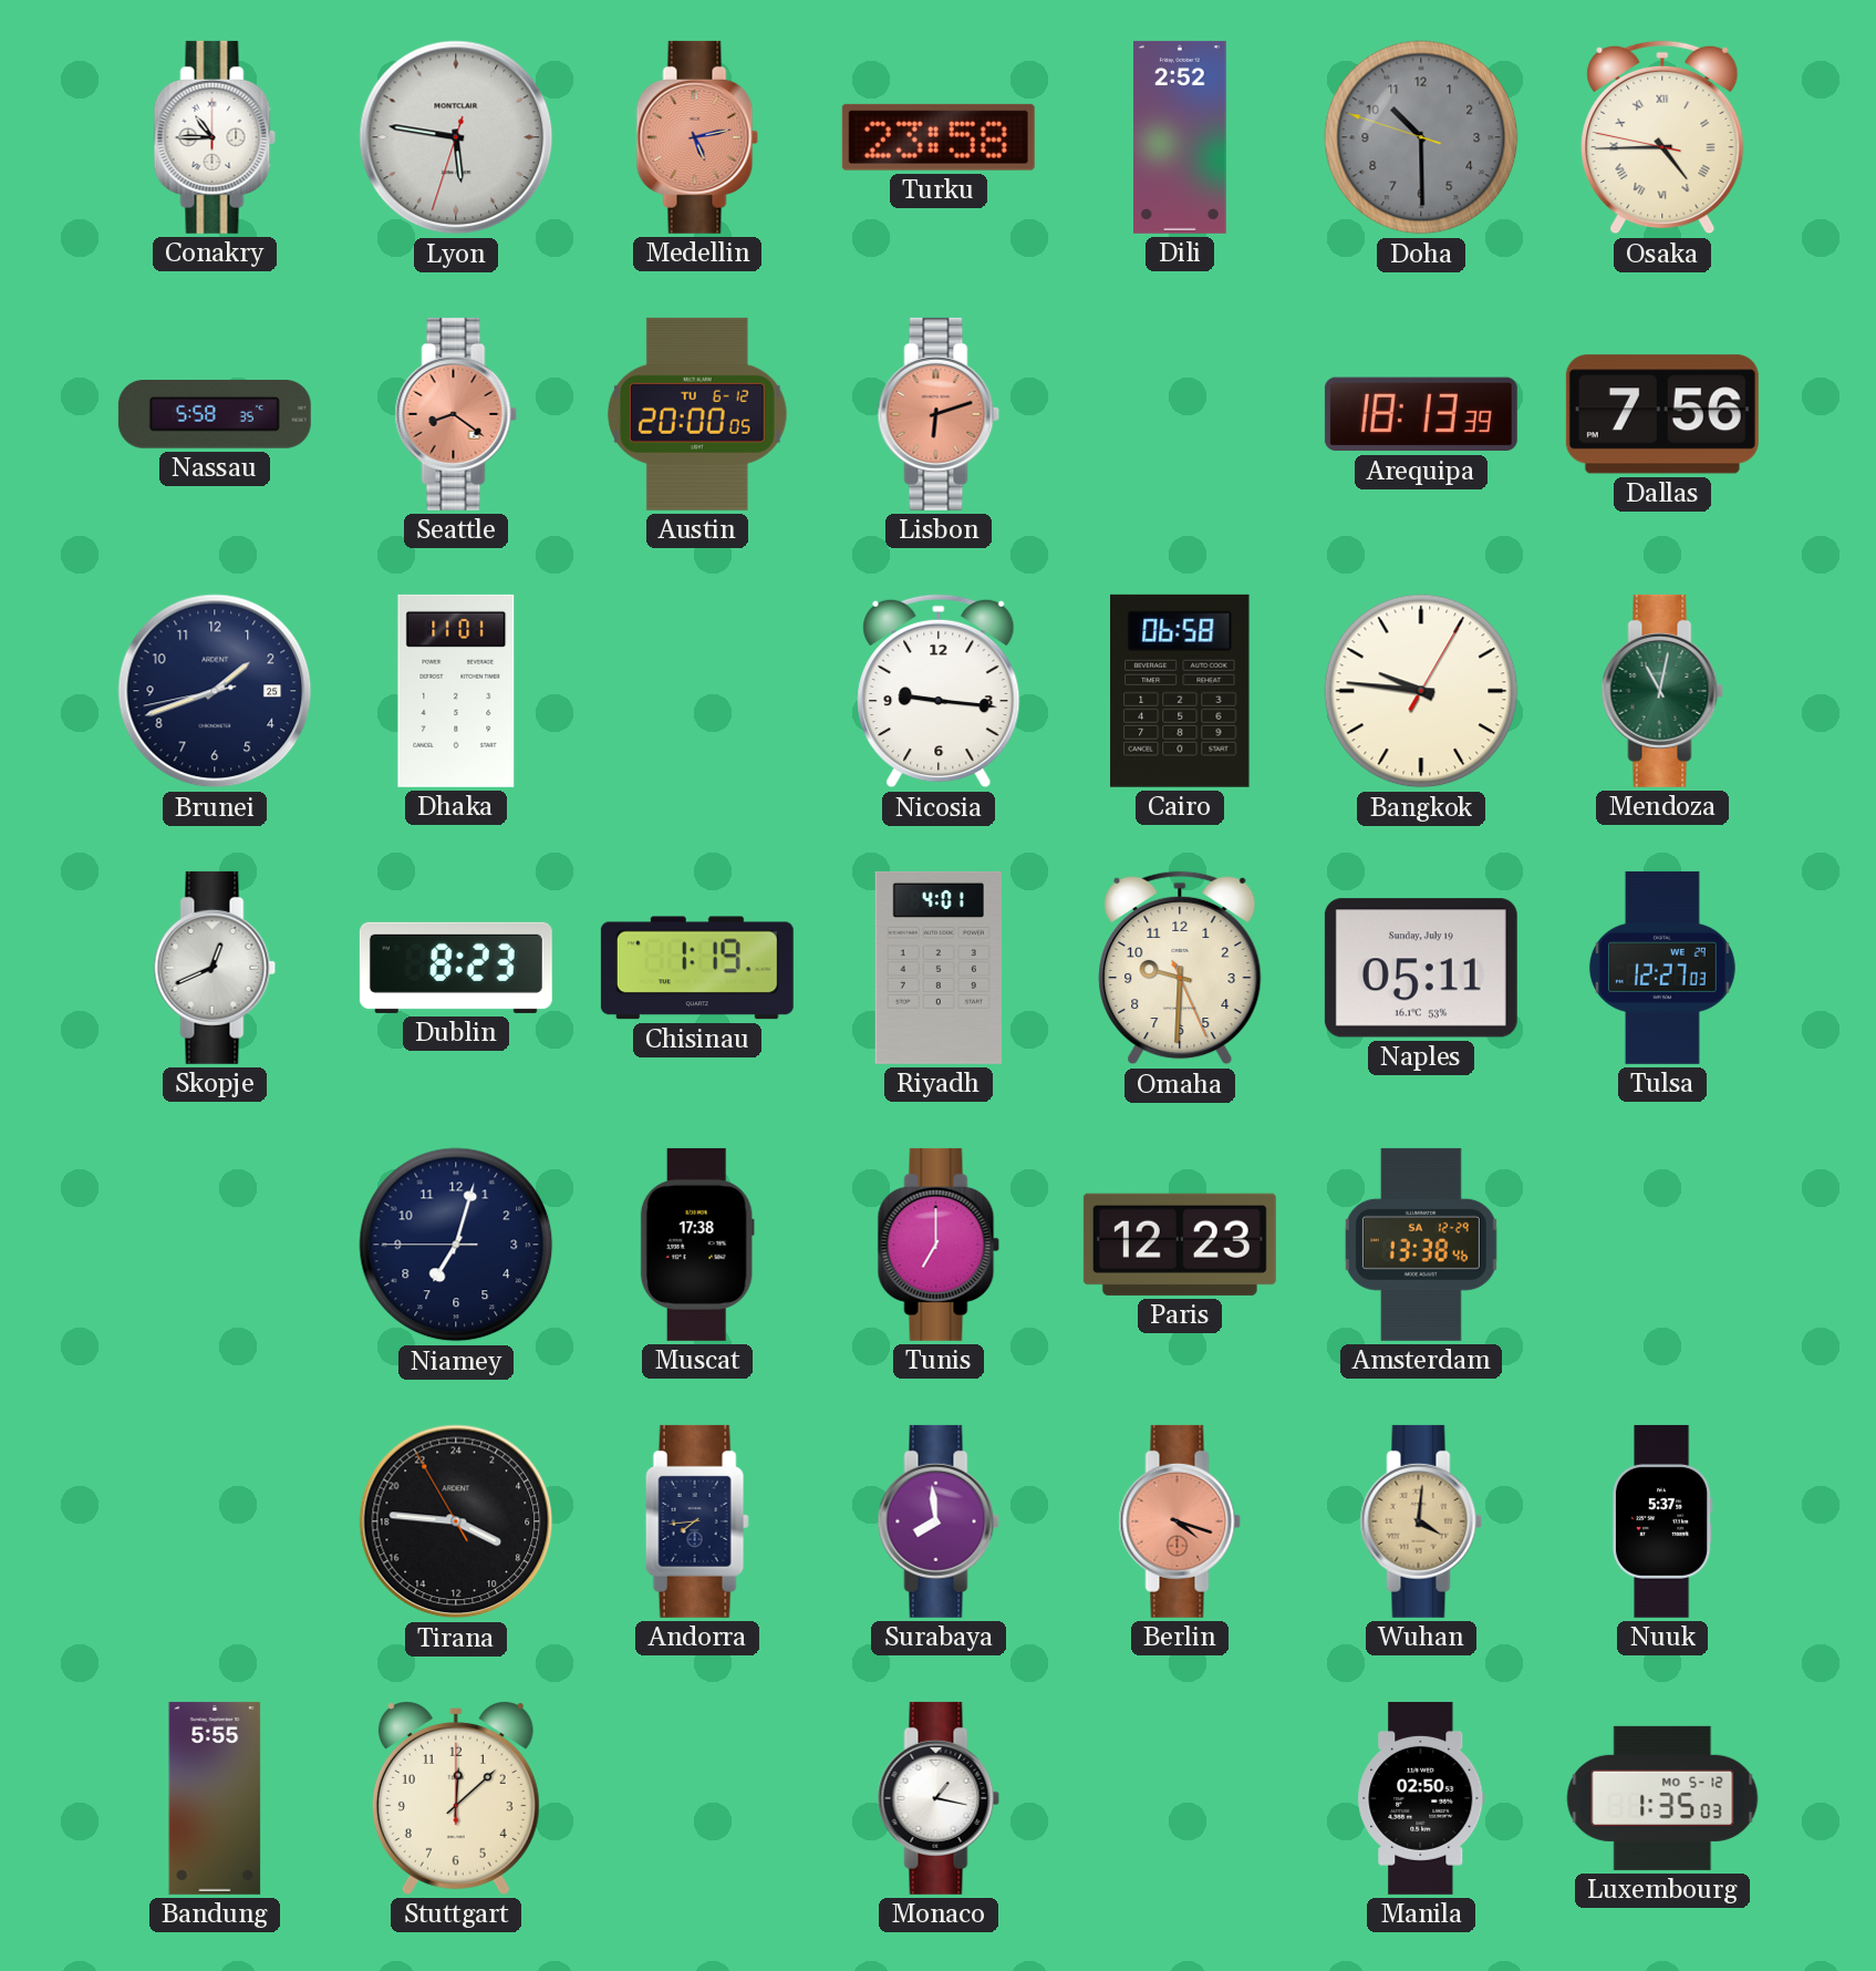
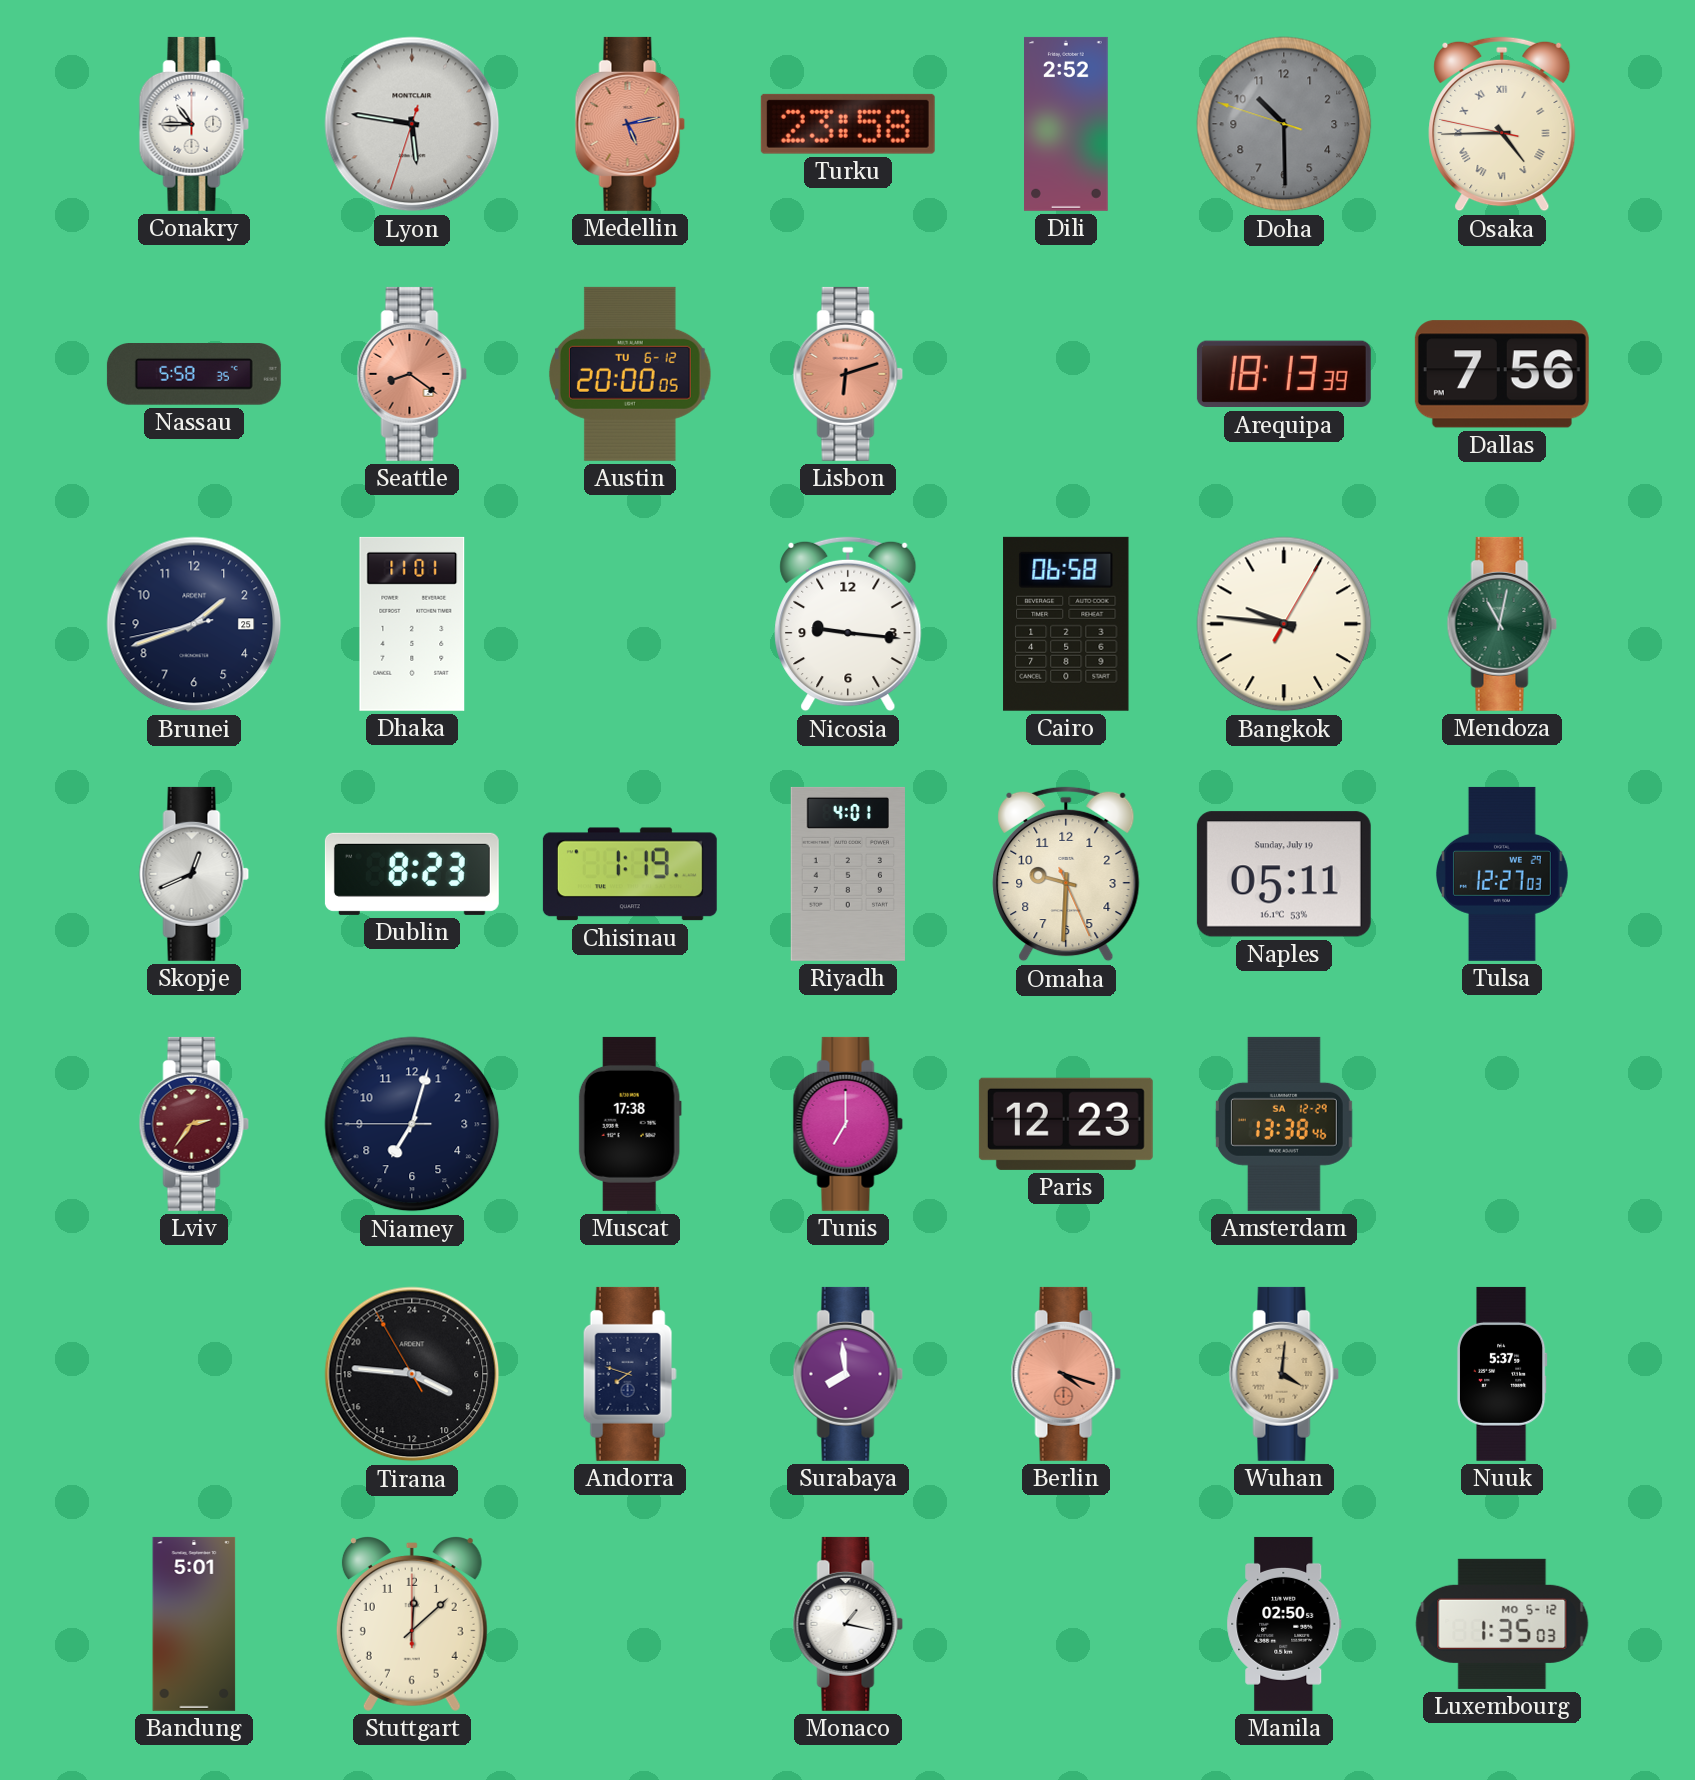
Lviv: none -> 2:36 (194, 1124)
Andorra: 7:44 -> 7:48 (630, 1374)
Bandung: 5:55 -> 5:01 (194, 1624)
